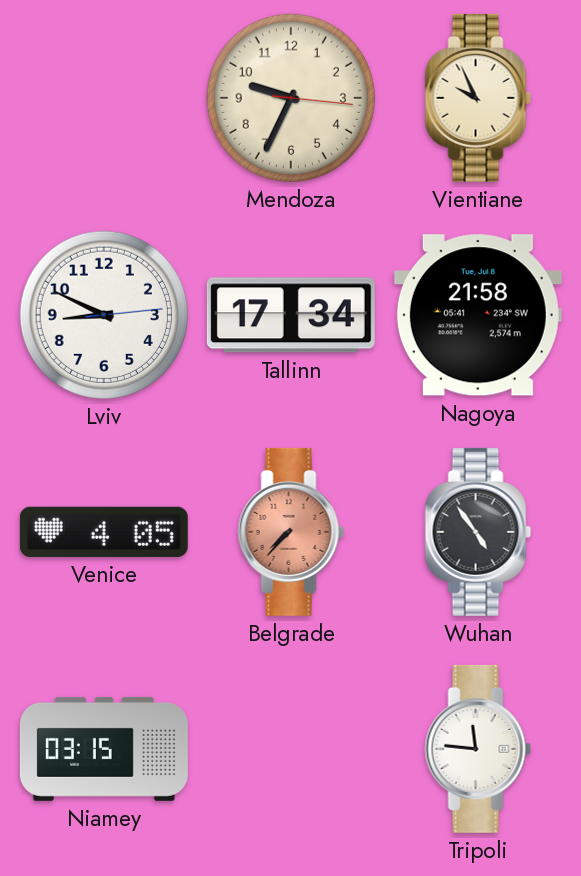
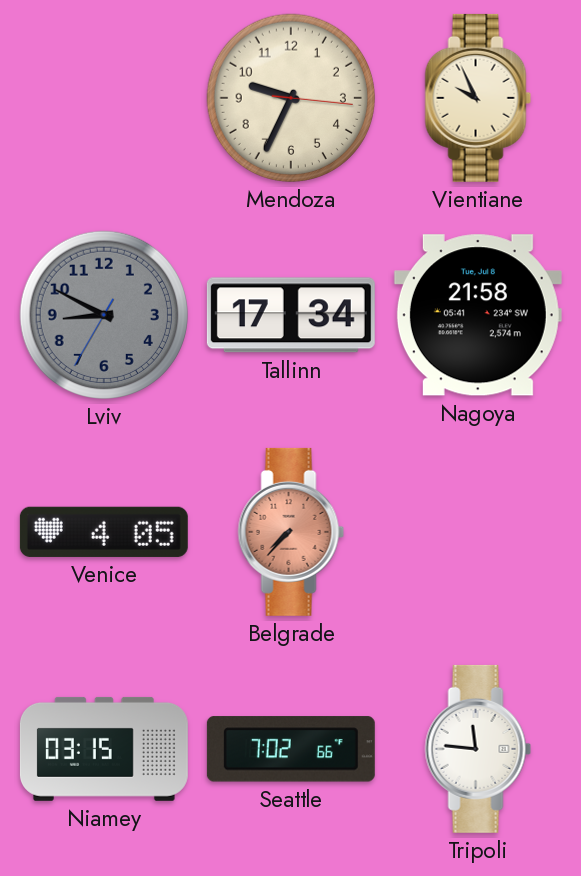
Lviv: 8:49:14 -> 8:49:35 (104, 315)
Lviv dial: white -> grey (104, 315)
Wuhan: 4:54 -> none (478, 532)
Seattle: none -> 7:02 (291, 749)
